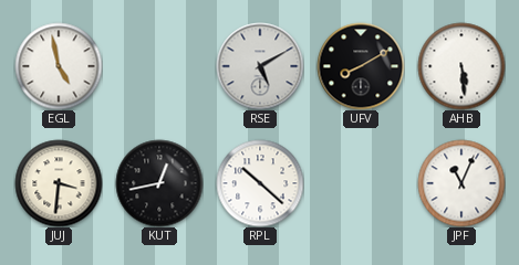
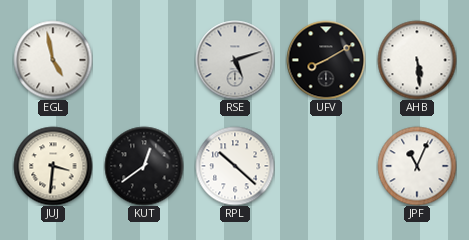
RSE: 5:10 -> 5:12 (235, 60)
KUT: 12:43 -> 12:39 (144, 166)
